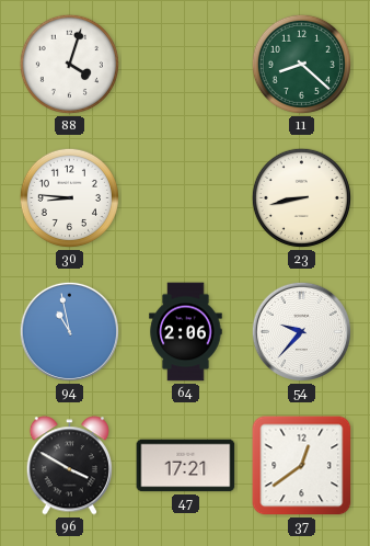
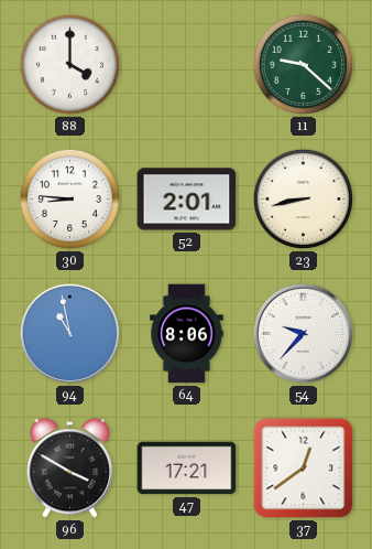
88: 4:03 -> 4:00 (69, 64)
11: 8:22 -> 9:22 (303, 64)
52: none -> 2:01 (187, 200)
64: 2:06 -> 8:06 (187, 334)
